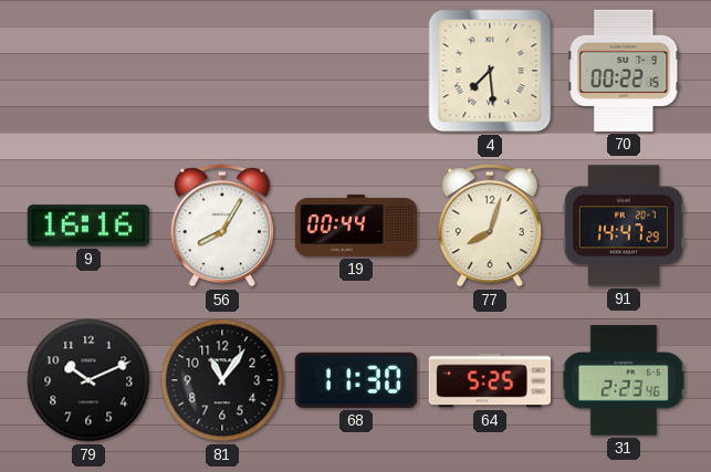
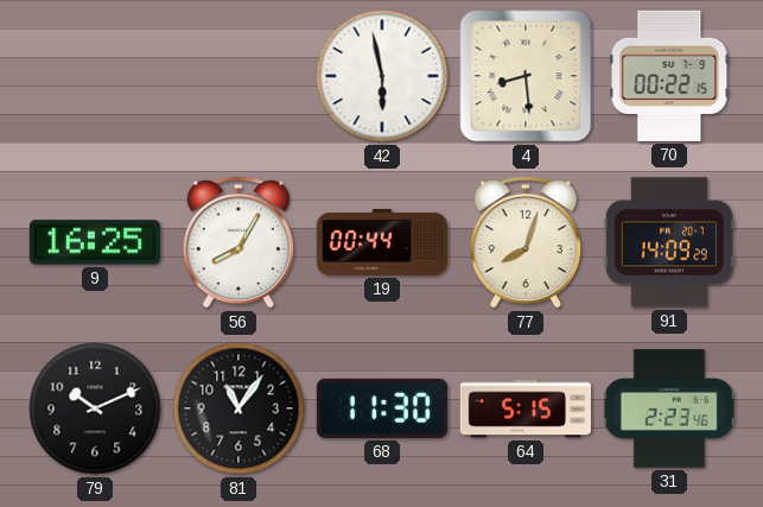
42: none -> 5:58 (382, 76)
4: 7:29 -> 8:29 (526, 76)
9: 16:16 -> 16:25 (95, 242)
91: 14:47 -> 14:09 (669, 242)
64: 5:25 -> 5:15 (526, 408)
